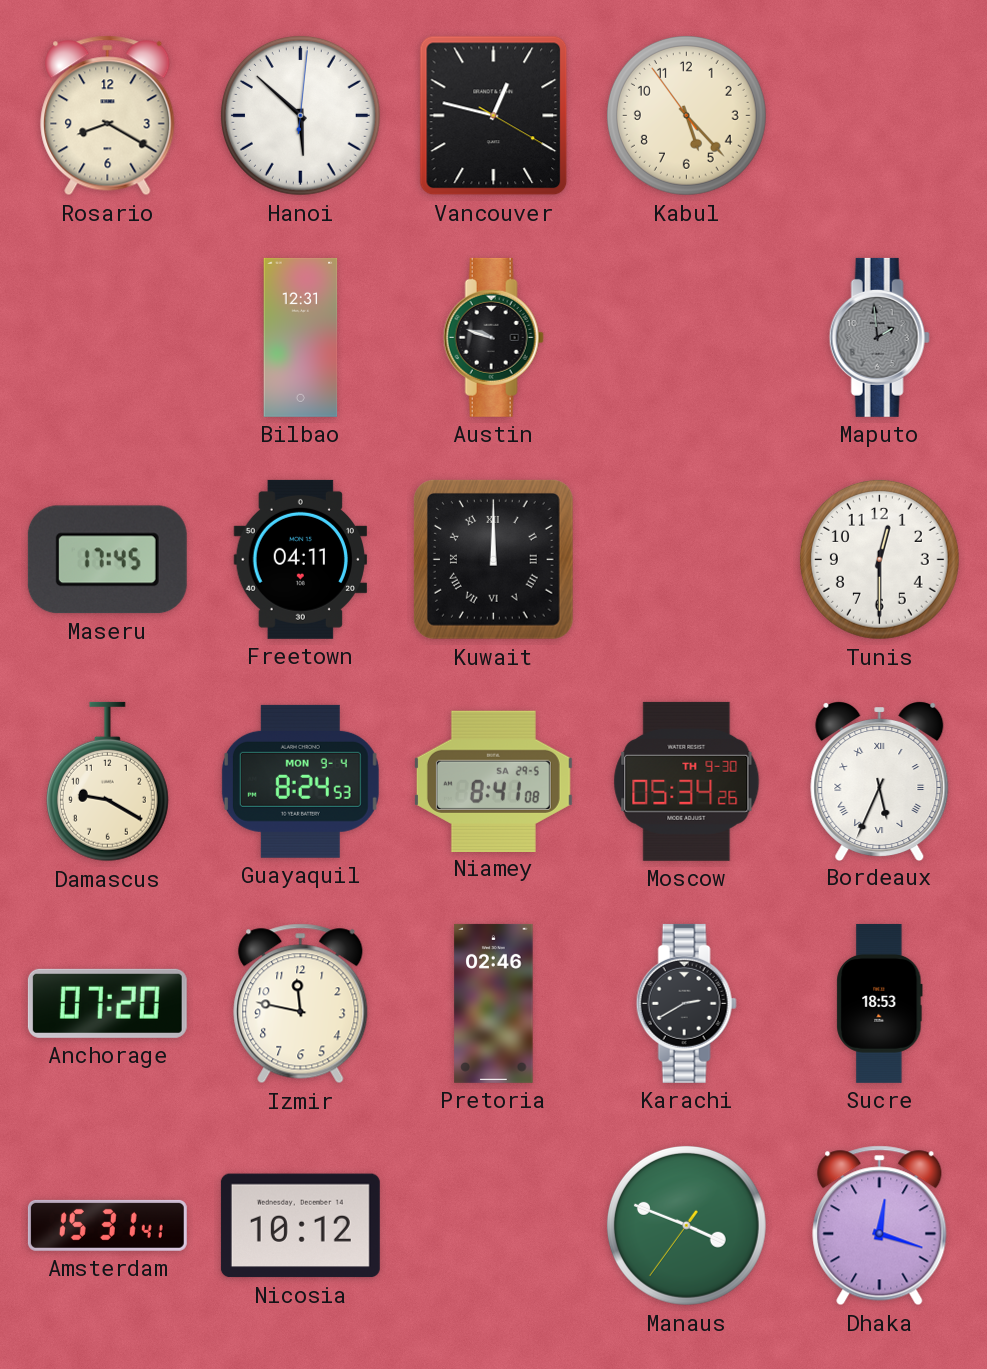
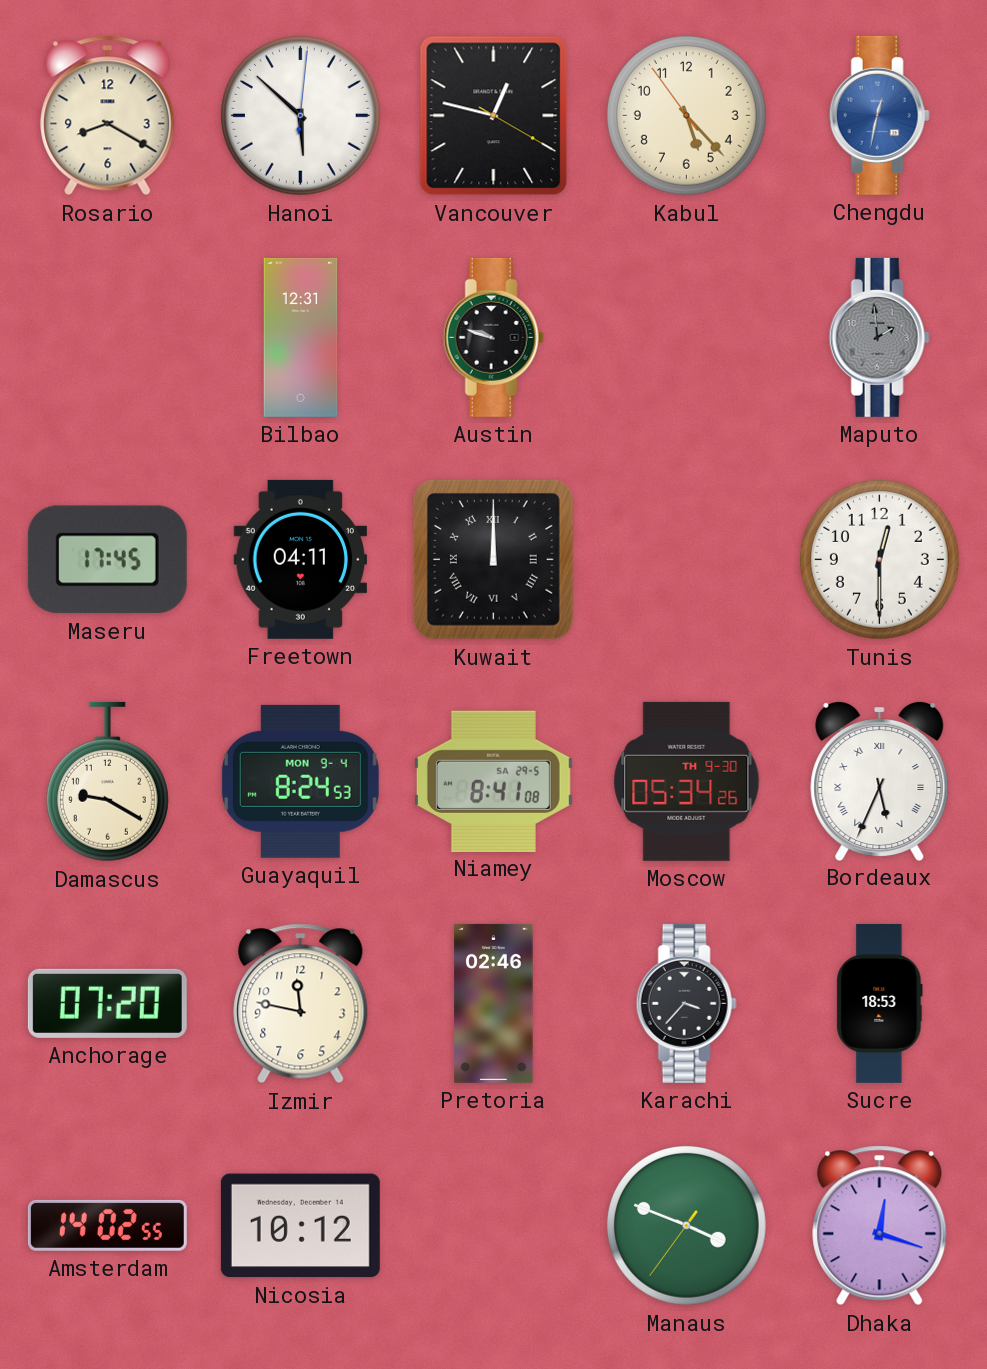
Chengdu: none -> 12:32 (879, 115)
Karachi: 2:40 -> 3:37 (686, 1003)
Amsterdam: 15:31 -> 14:02 (107, 1225)
